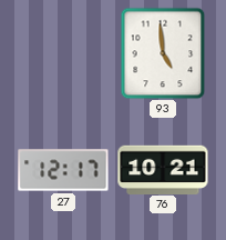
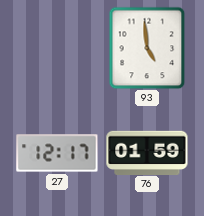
76: 10:21 -> 01:59 (147, 152)
